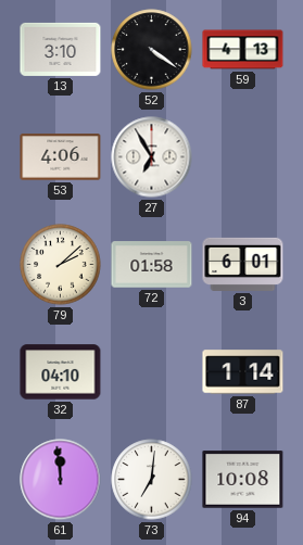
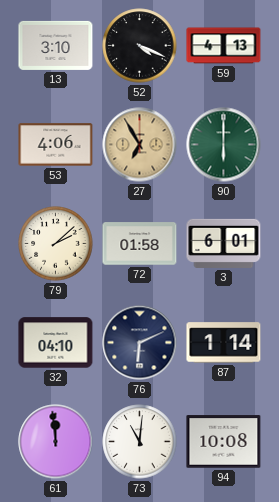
52: 4:21 -> 4:19 (140, 46)
27 dial: white -> champagne (140, 145)
90: none -> 6:00 (224, 145)
76: none -> 6:11 (140, 343)
73: 7:01 -> 11:01 (140, 442)
